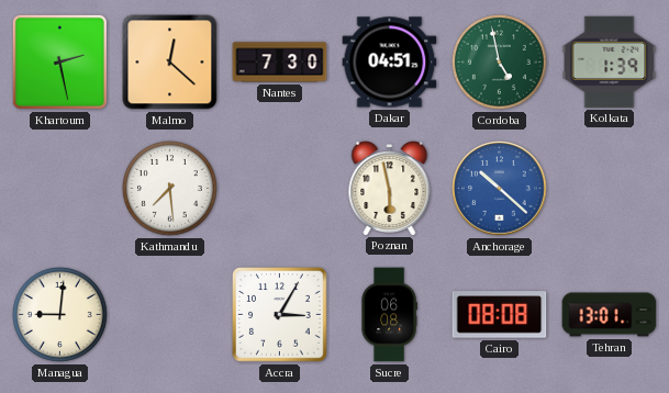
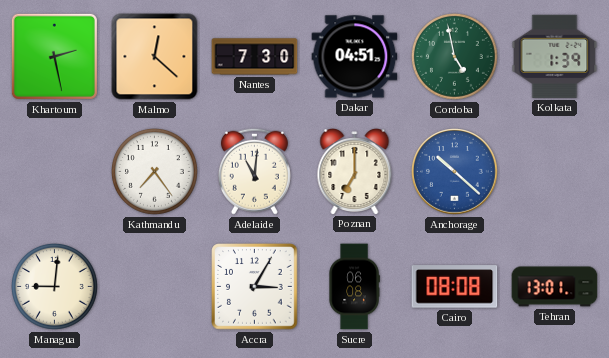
Kathmandu: 7:29 -> 7:24 (154, 171)
Adelaide: none -> 11:01 (254, 171)
Poznan: 5:58 -> 7:00 (355, 172)
